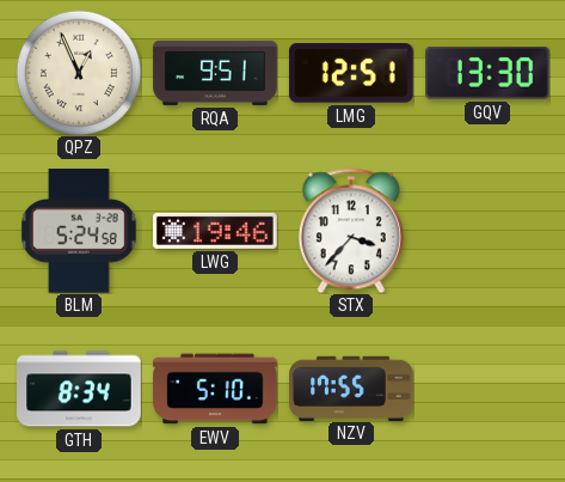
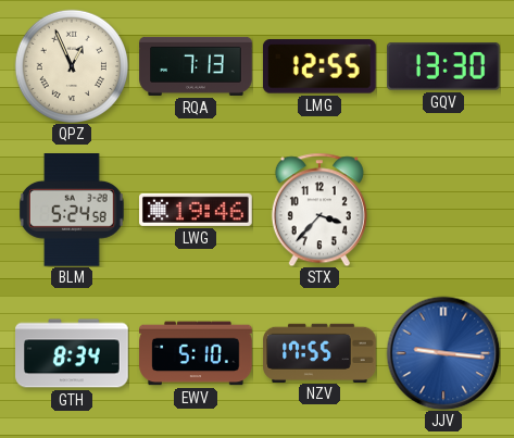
RQA: 9:51 -> 7:13 (196, 66)
LMG: 12:51 -> 12:55 (319, 66)
JJV: none -> 9:16 (443, 353)
